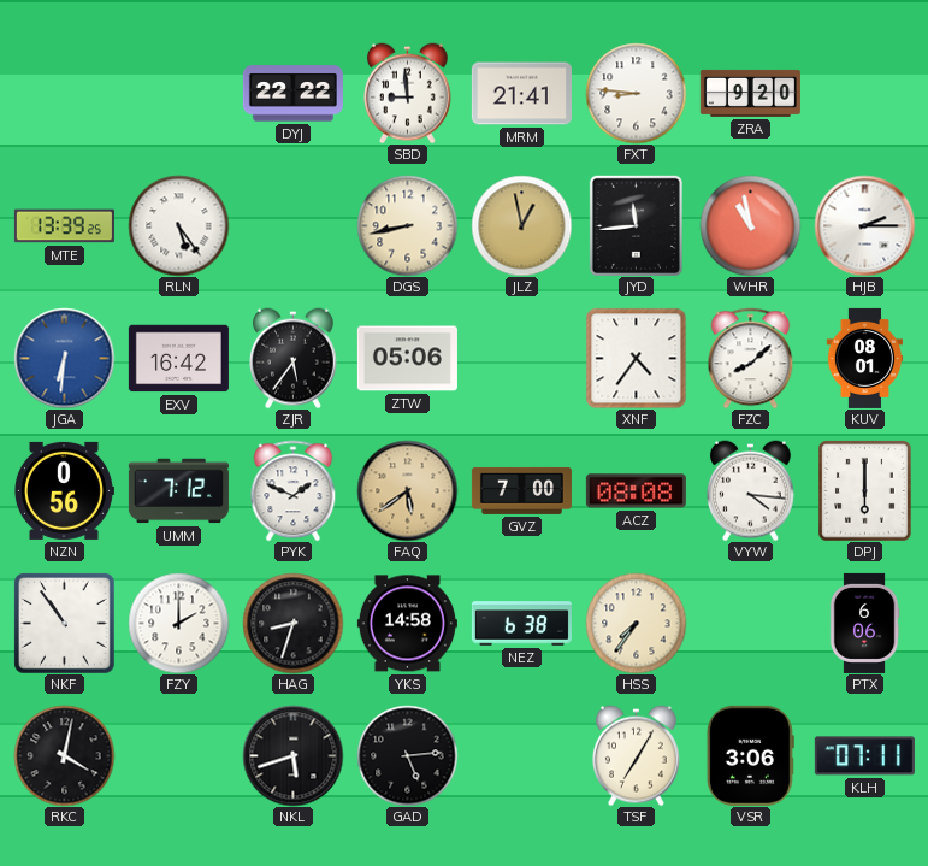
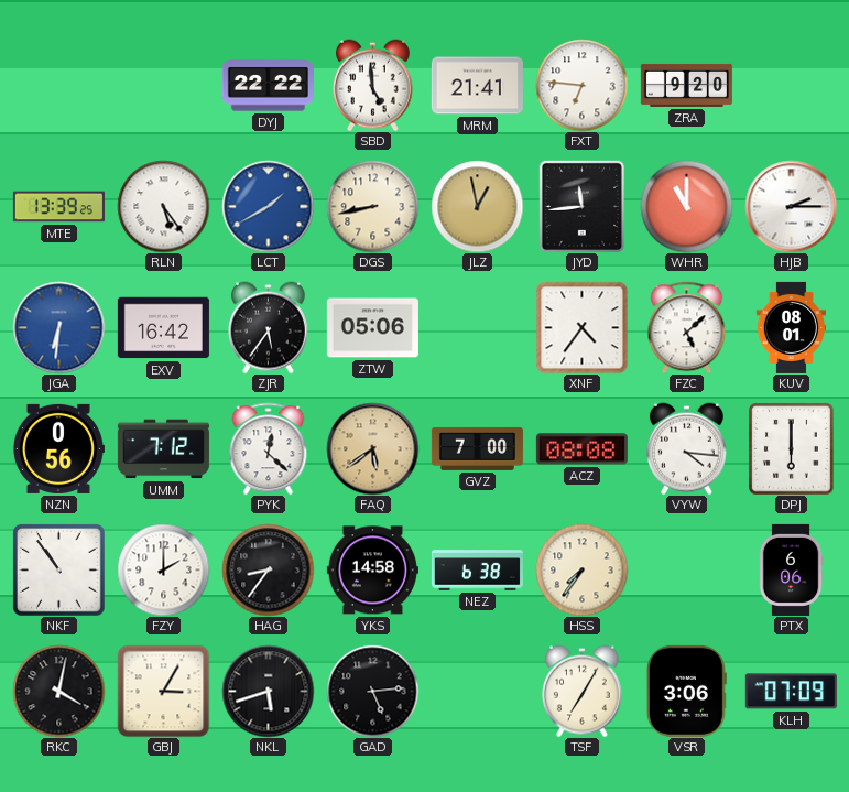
SBD: 8:59 -> 4:59 (372, 85)
FXT: 8:46 -> 6:46 (581, 85)
LCT: none -> 1:40 (268, 206)
WHR: 10:58 -> 11:00 (686, 206)
FZC: 8:08 -> 5:08 (687, 327)
PYK: 1:49 -> 12:22 (269, 448)
HAG: 8:33 -> 8:36 (268, 569)
GBJ: none -> 3:05 (163, 691)
KLH: 07:11 -> 07:09 (791, 692)
